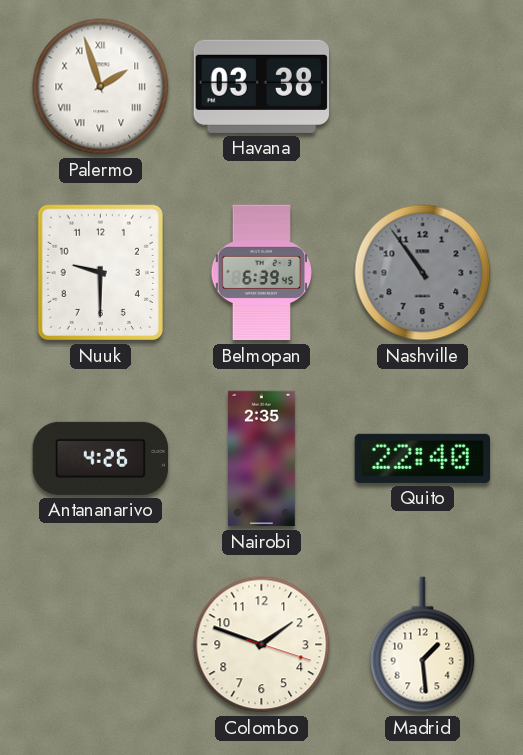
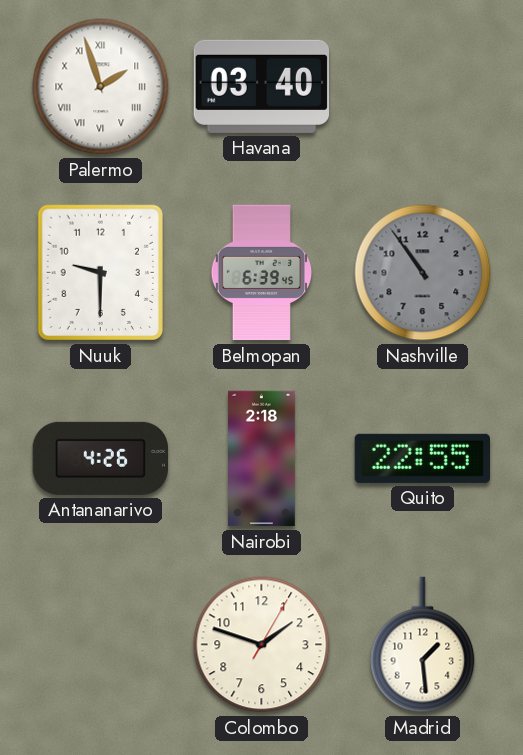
Havana: 03:38 -> 03:40 (261, 86)
Nairobi: 2:35 -> 2:18 (262, 459)
Quito: 22:40 -> 22:55 (422, 458)
Colombo: 1:48:18 -> 1:48:05 (262, 645)
